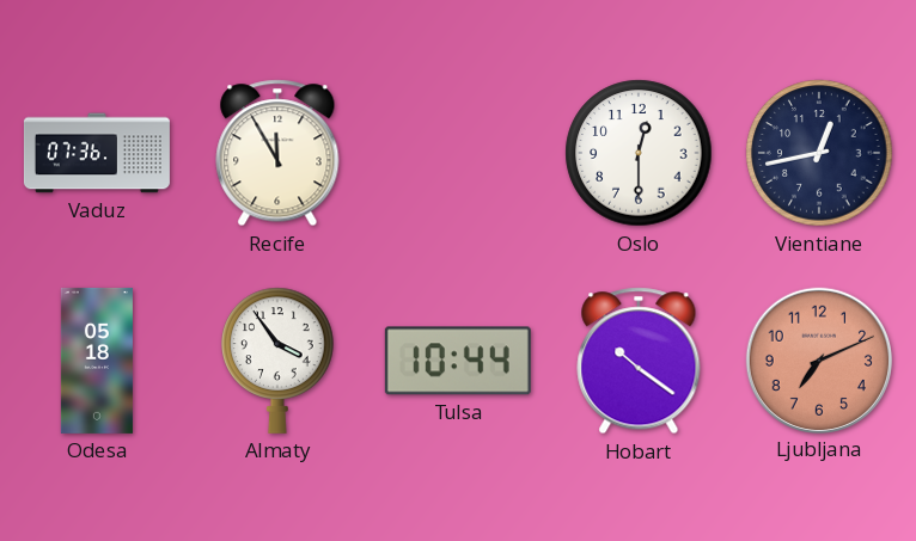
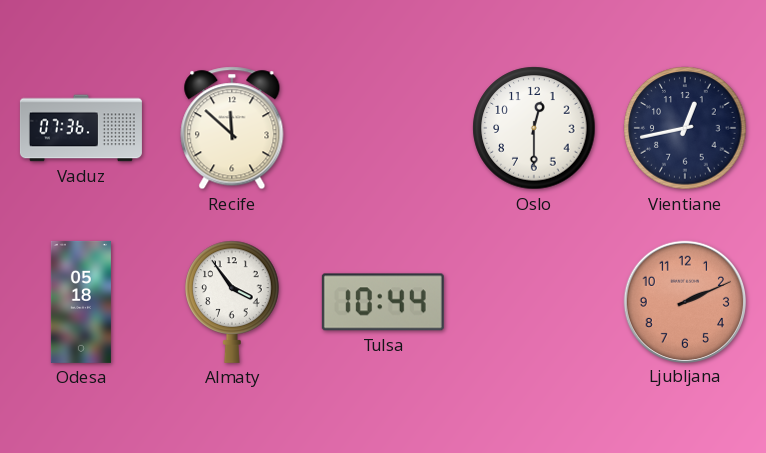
Recife: 11:55 -> 11:52 (232, 128)
Hobart: 10:21 -> none (639, 361)
Ljubljana: 7:11 -> 2:11 (684, 301)
